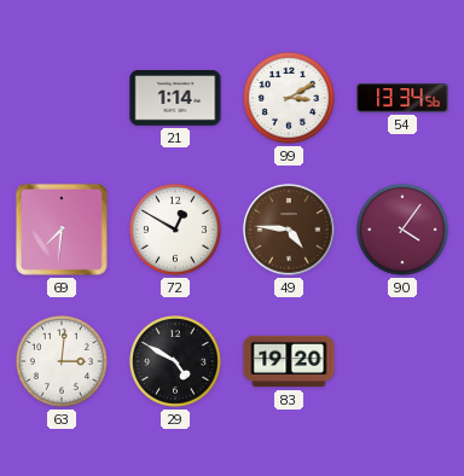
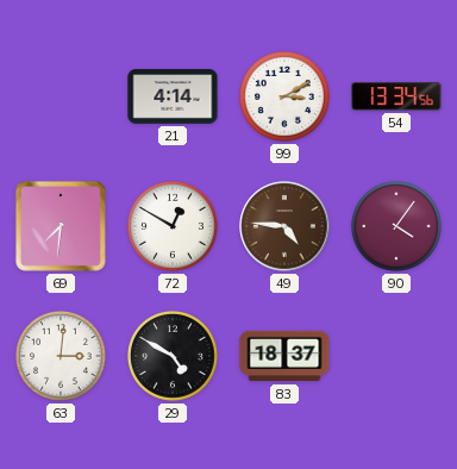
21: 1:14 -> 4:14 (173, 98)
83: 19:20 -> 18:37 (284, 356)
